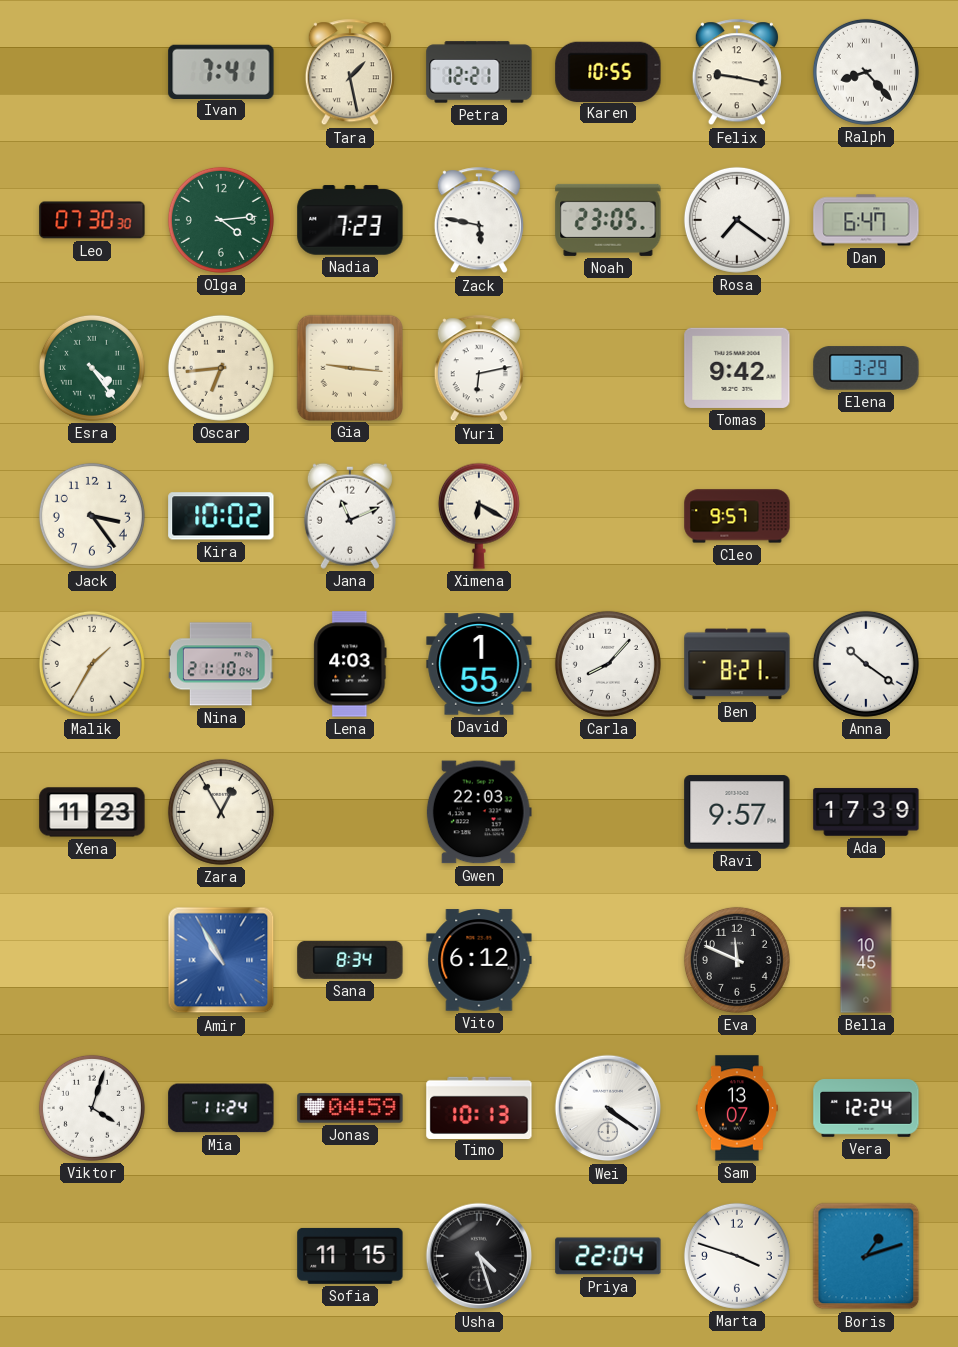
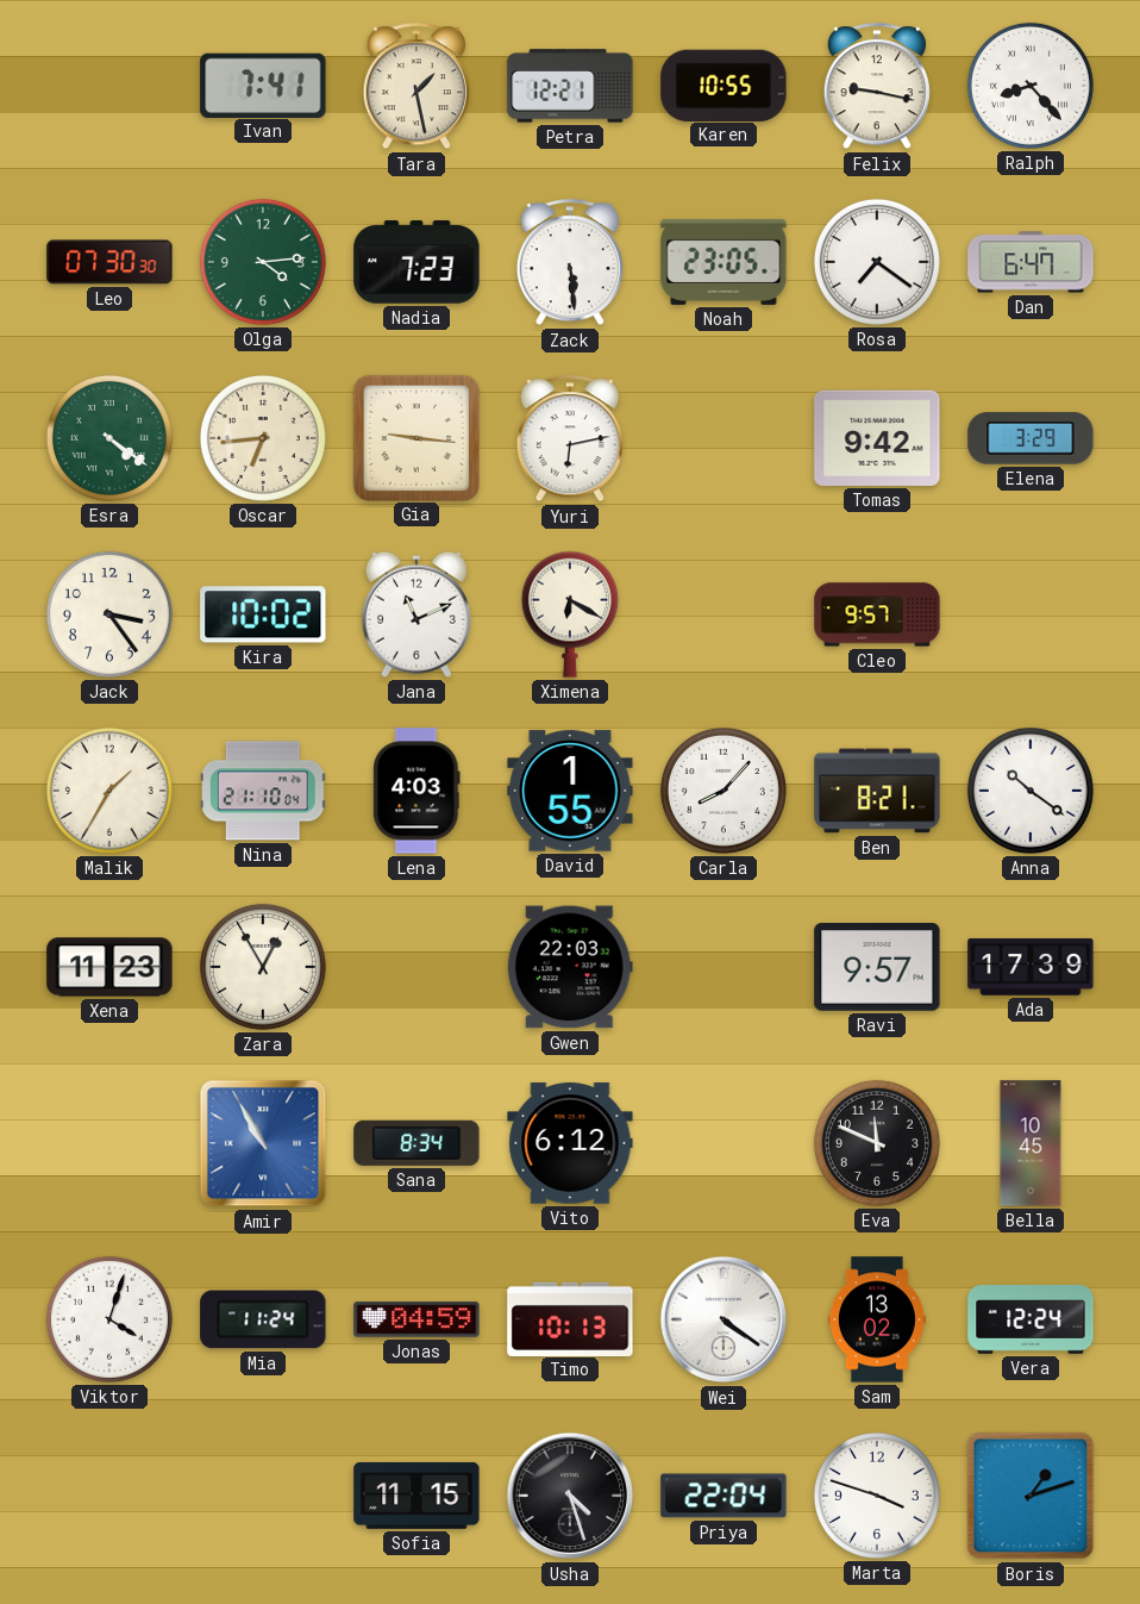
Zack: 5:47 -> 5:29 (570, 263)
Esra: 4:24 -> 4:21 (109, 438)
Sam: 13:07 -> 13:02 (877, 1319)
